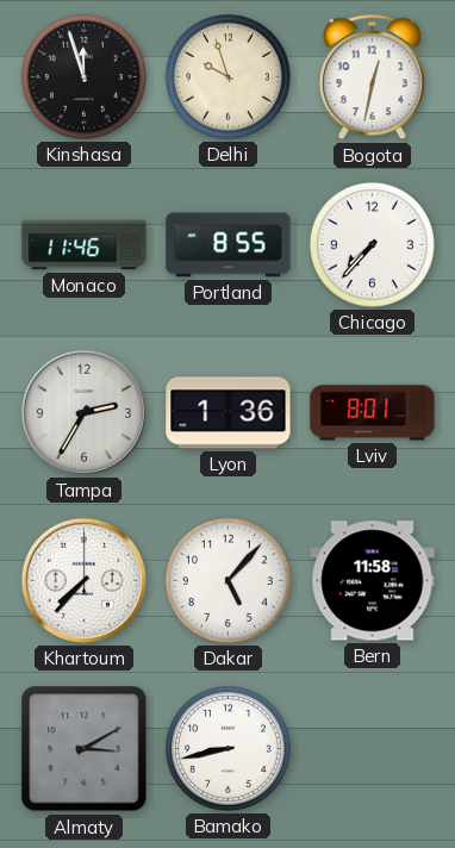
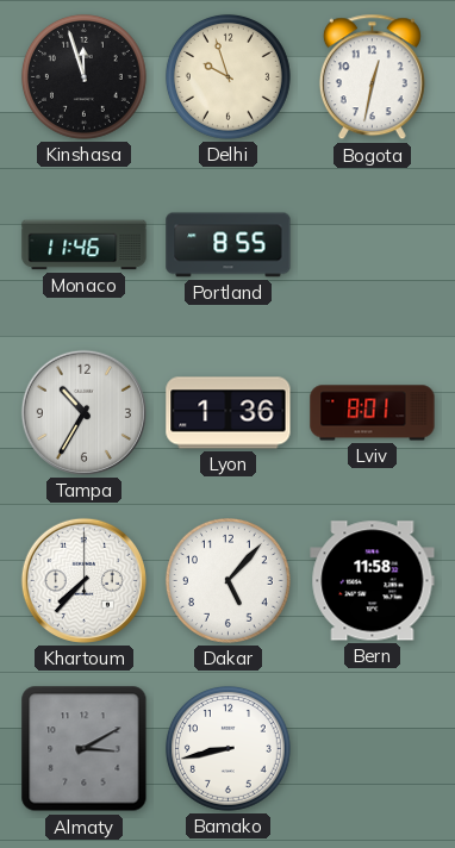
Chicago: 7:37 -> none (372, 244)
Tampa: 2:35 -> 10:35 (83, 412)
